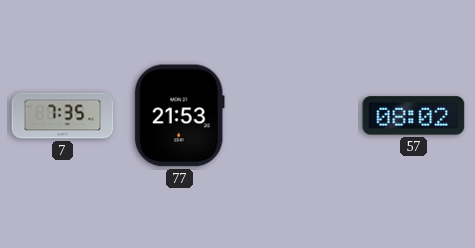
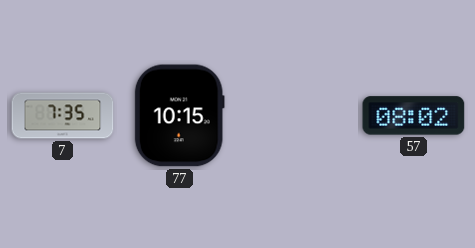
77: 21:53 -> 10:15 (179, 116)
